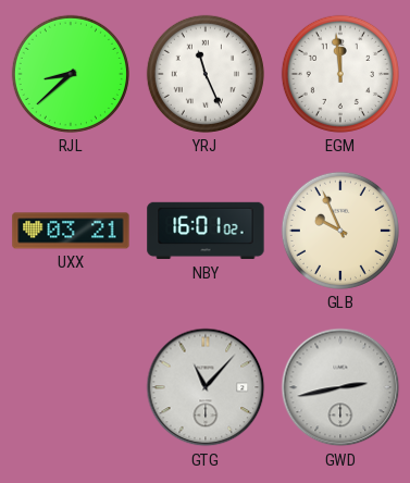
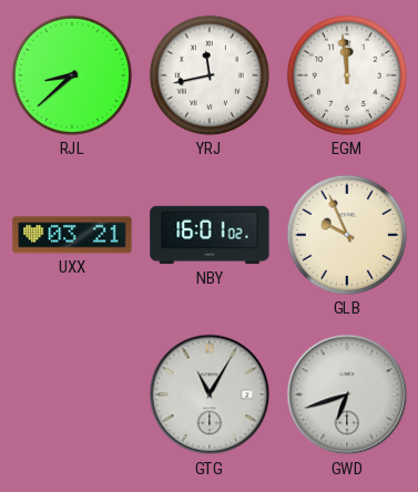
YRJ: 11:26 -> 11:43 (210, 75)
GTG: 11:07 -> 11:05 (210, 394)
GWD: 2:43 -> 6:42 (347, 394)
